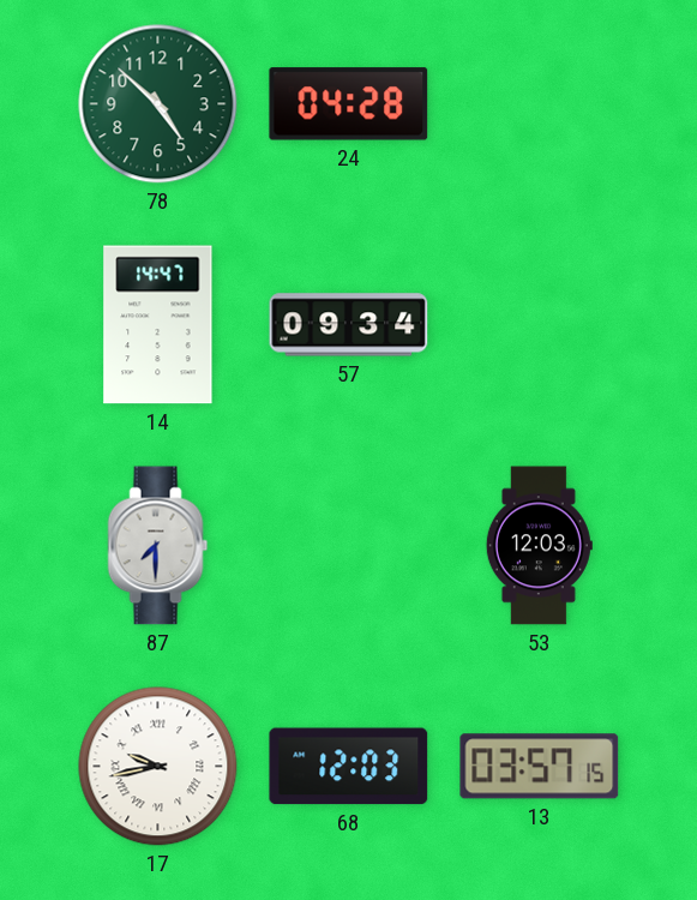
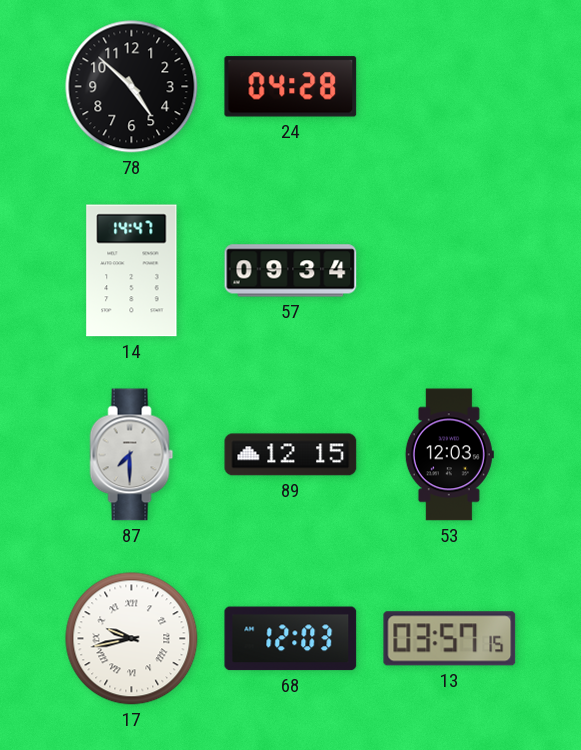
78 dial: green -> black (132, 87)
89: none -> 12:15 (291, 455)
